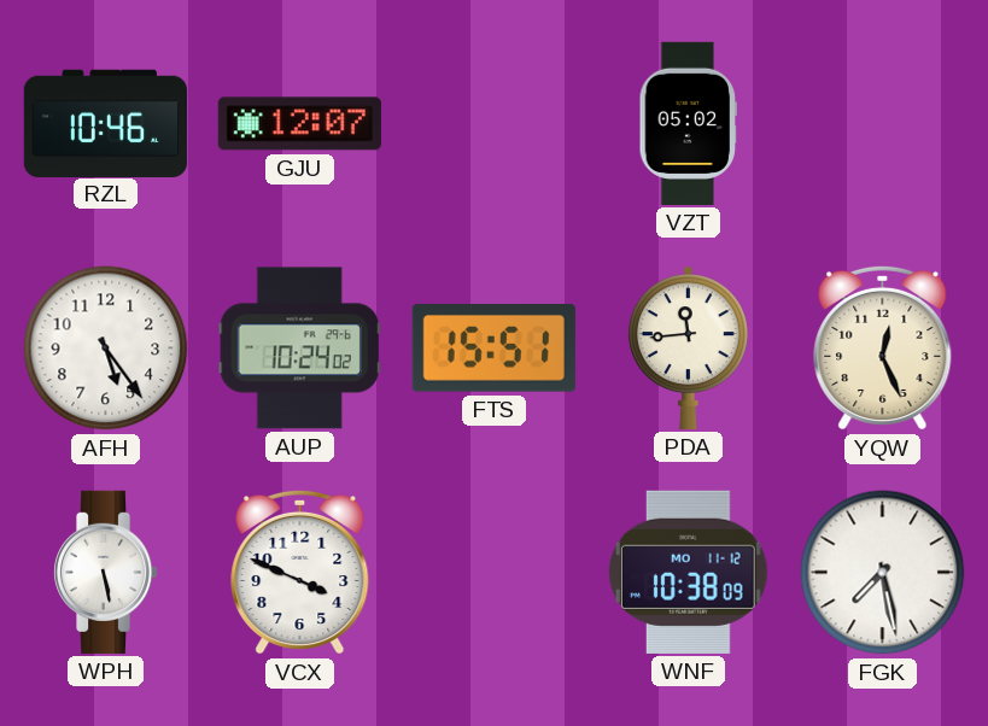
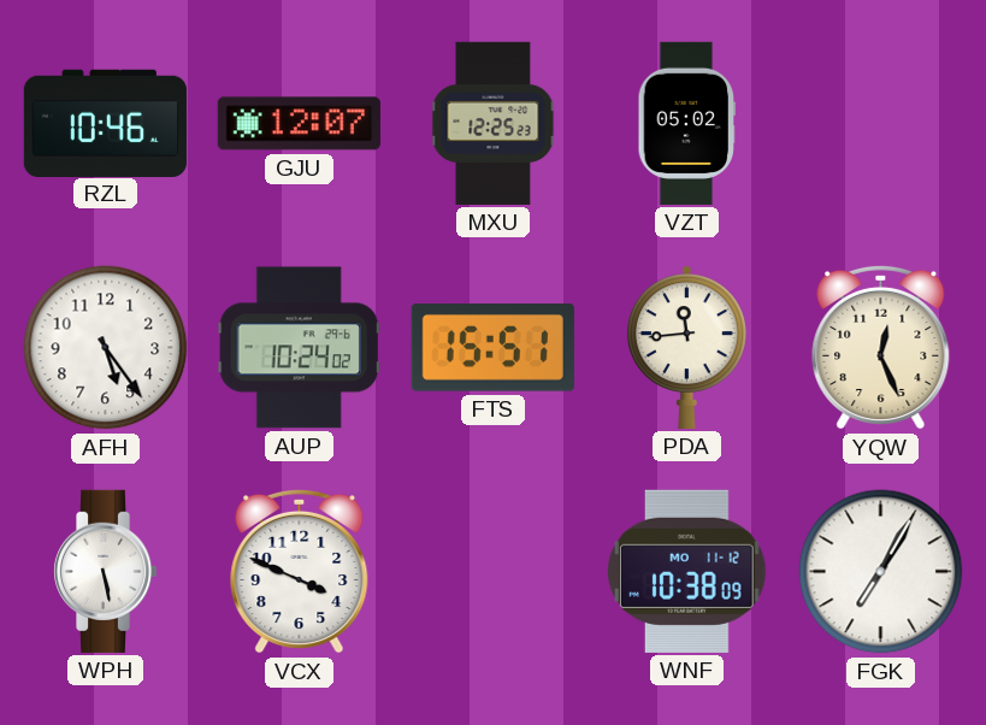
MXU: none -> 12:25 (494, 123)
FGK: 7:28 -> 7:05 (881, 572)
